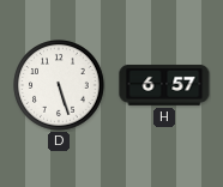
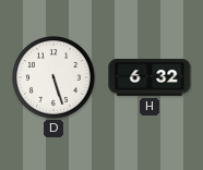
H: 6:57 -> 6:32 (150, 77)
